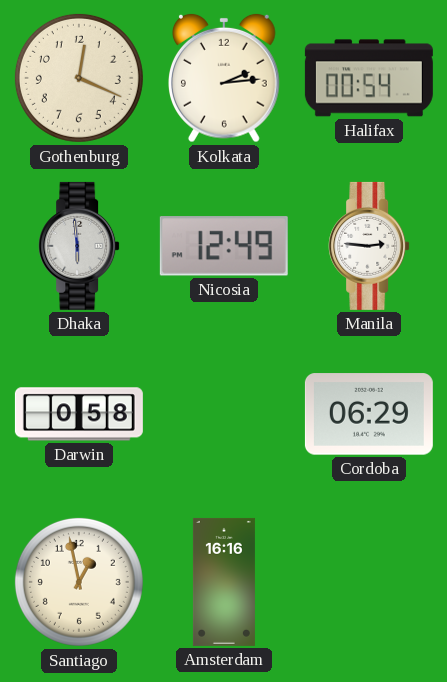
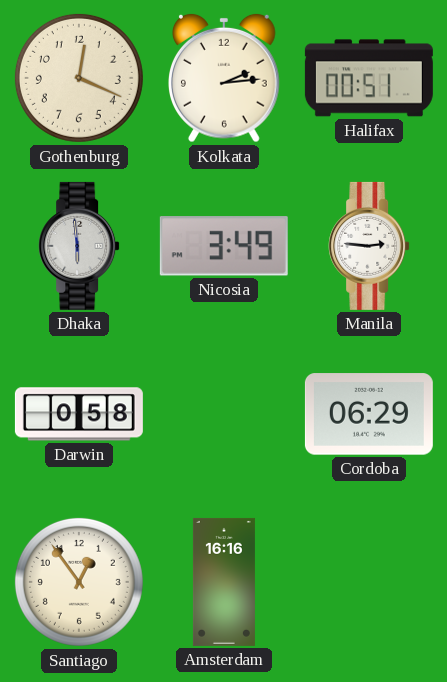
Halifax: 00:54 -> 00:51 (369, 78)
Nicosia: 12:49 -> 3:49 (224, 246)
Santiago: 12:58 -> 12:54 (79, 582)
